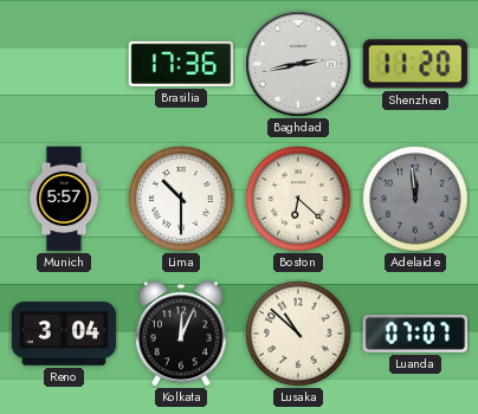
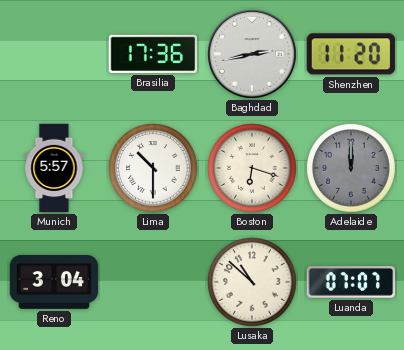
Boston: 6:22 -> 6:18 (252, 168)
Adelaide: 11:59 -> 12:00 (351, 168)
Kolkata: 12:04 -> none (181, 334)
